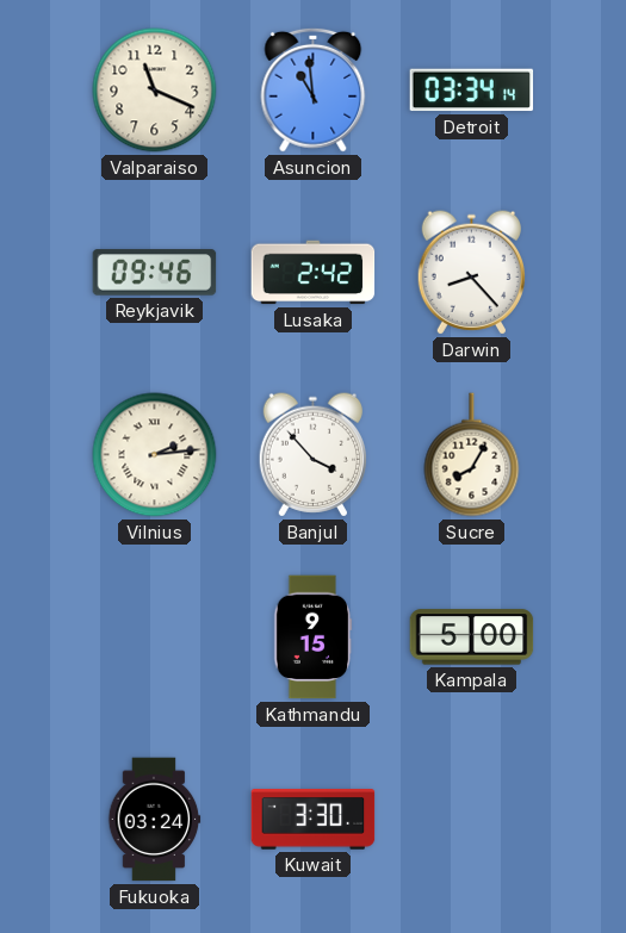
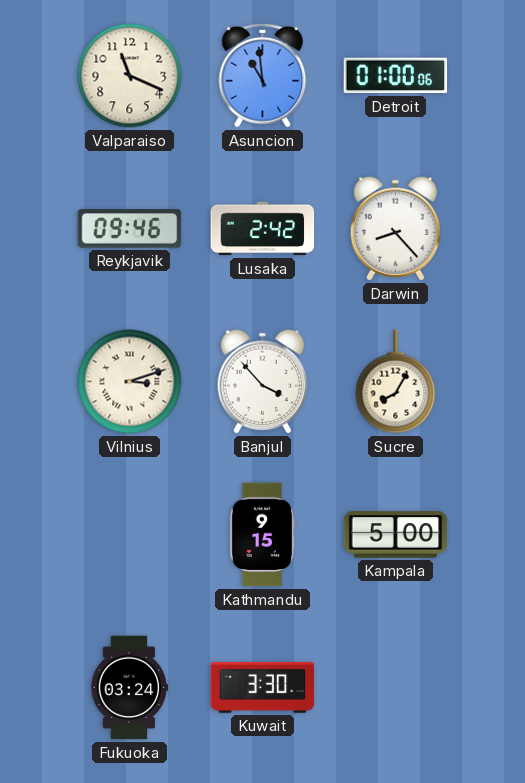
Detroit: 03:34 -> 01:00 (396, 76)
Vilnius: 2:14 -> 3:12 (130, 382)
